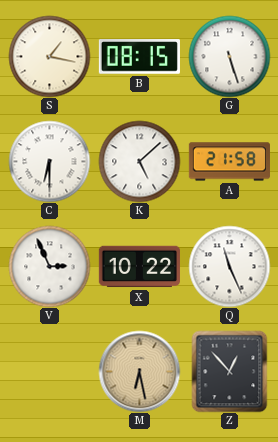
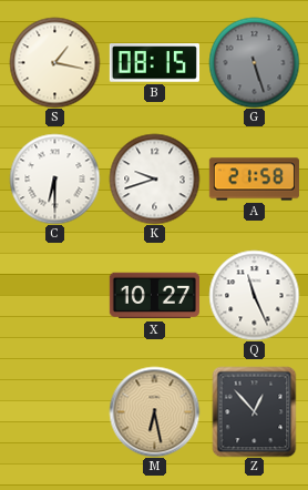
G dial: white -> grey (254, 62)
K: 5:08 -> 9:42 (154, 178)
V: 2:56 -> none (49, 266)
X: 10:22 -> 10:27 (154, 296)
